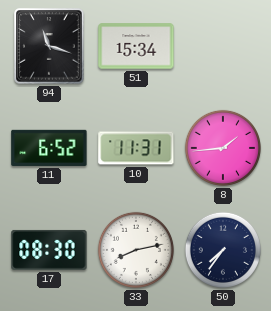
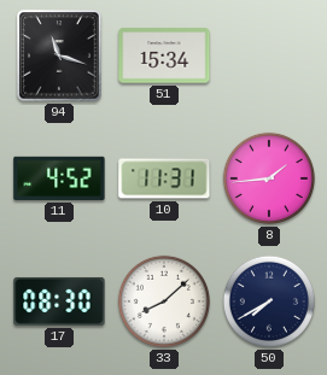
11: 6:52 -> 4:52 (59, 178)
33: 8:13 -> 8:08 (164, 301)
50: 7:36 -> 7:40 (269, 301)
